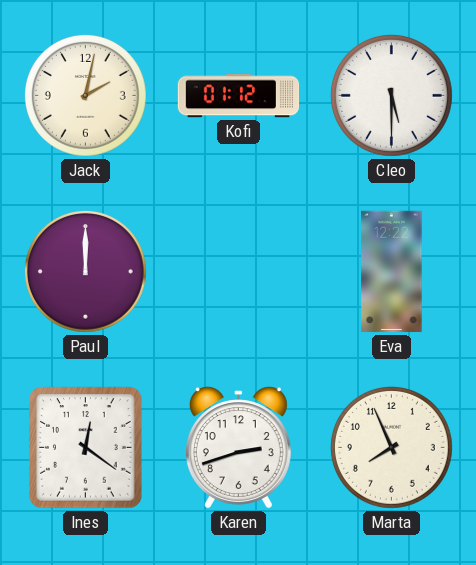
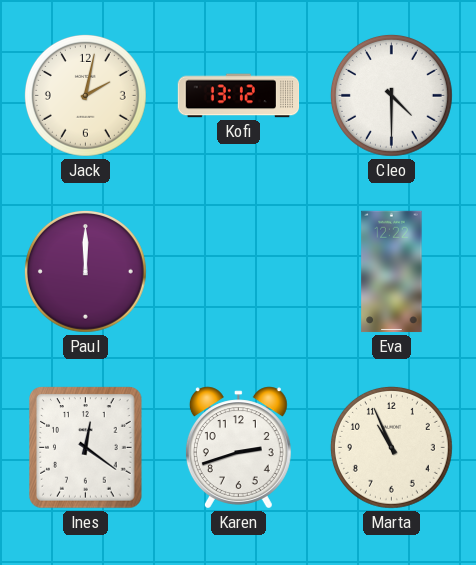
Kofi: 01:12 -> 13:12 (239, 96)
Cleo: 5:30 -> 4:30 (391, 95)
Marta: 7:56 -> 10:56 (391, 447)
